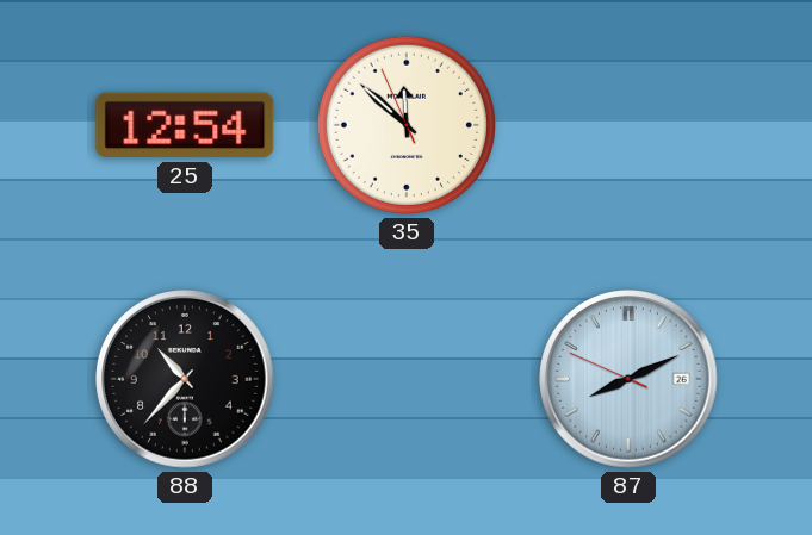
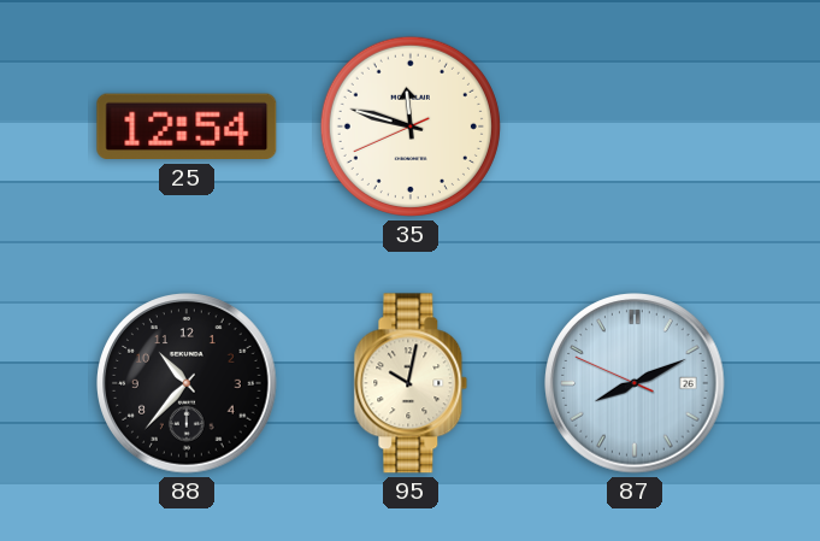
35: 11:51 -> 11:47 (411, 127)
95: none -> 10:02 (411, 383)
